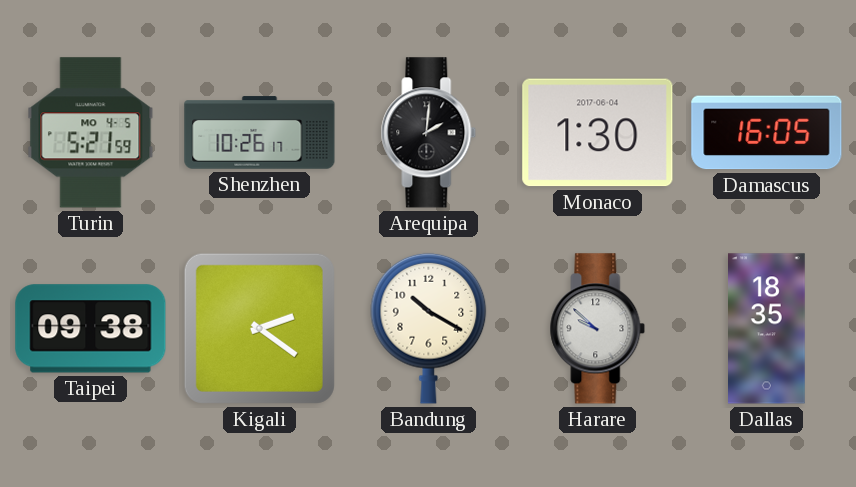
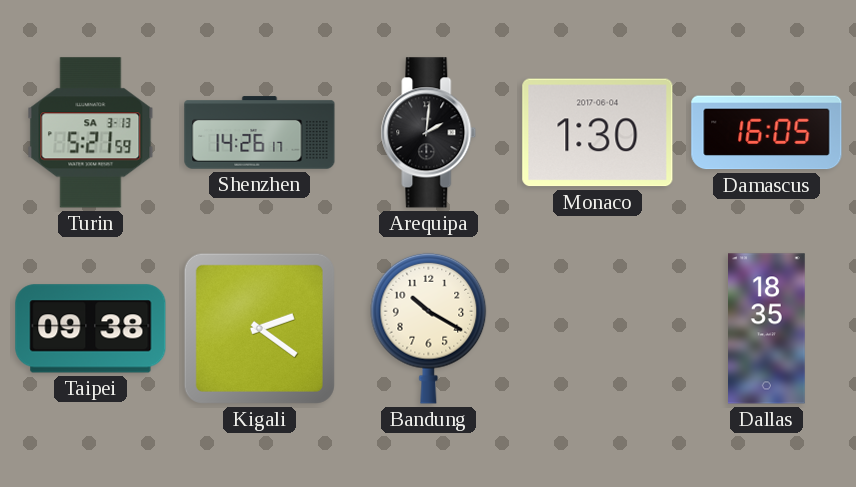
Turin date: MO 4-5 -> SA 3-13 (91, 133)
Shenzhen: 10:26 -> 14:26 (260, 133)
Harare: 9:52 -> none (598, 329)
